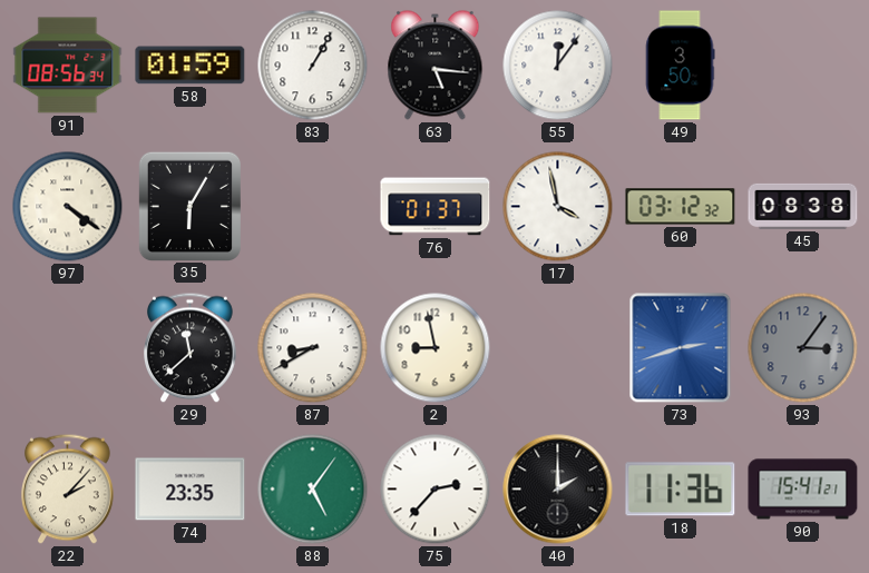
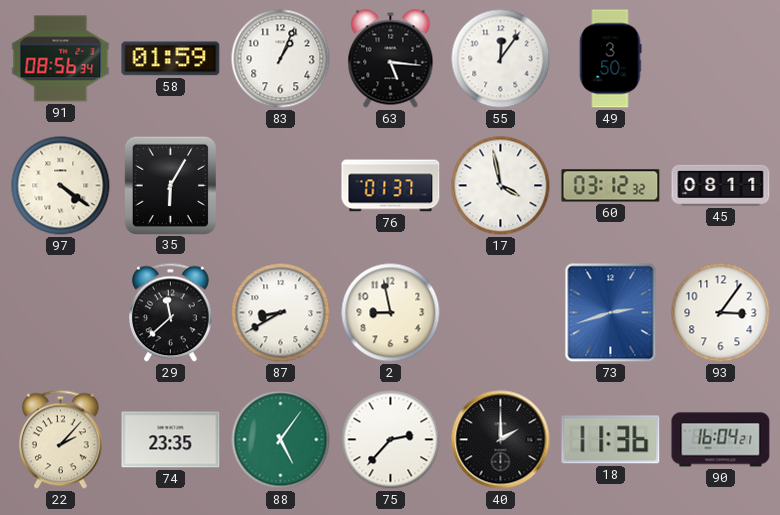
83: 1:05 -> 1:04 (281, 59)
45: 08:38 -> 08:11 (721, 185)
93 dial: grey -> white (721, 313)
90: 15:41 -> 16:04 (721, 440)
